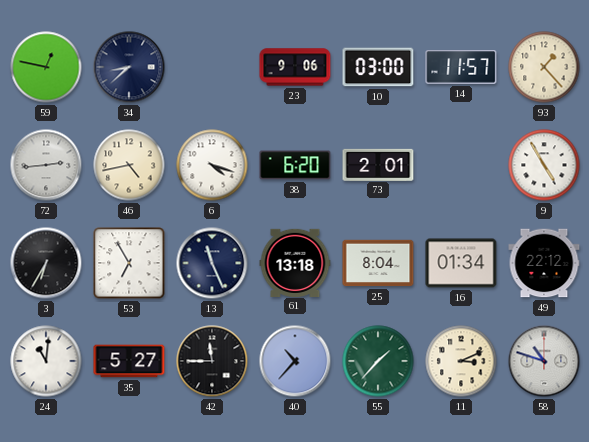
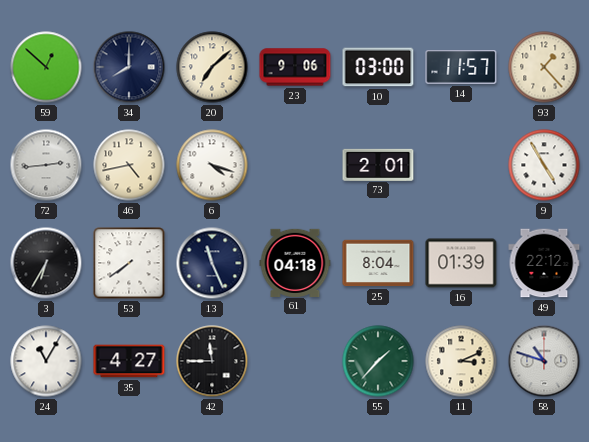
59: 12:47 -> 12:52 (46, 67)
34: 8:38 -> 8:00 (129, 67)
20: none -> 7:08 (212, 67)
38: 6:20 -> none (295, 165)
53: 6:55 -> 7:39 (129, 263)
61: 13:18 -> 04:18 (295, 262)
16: 01:34 -> 01:39 (461, 263)
24: 11:01 -> 11:05 (46, 361)
35: 5:27 -> 4:27 (129, 361)
40: 10:37 -> none (295, 361)
